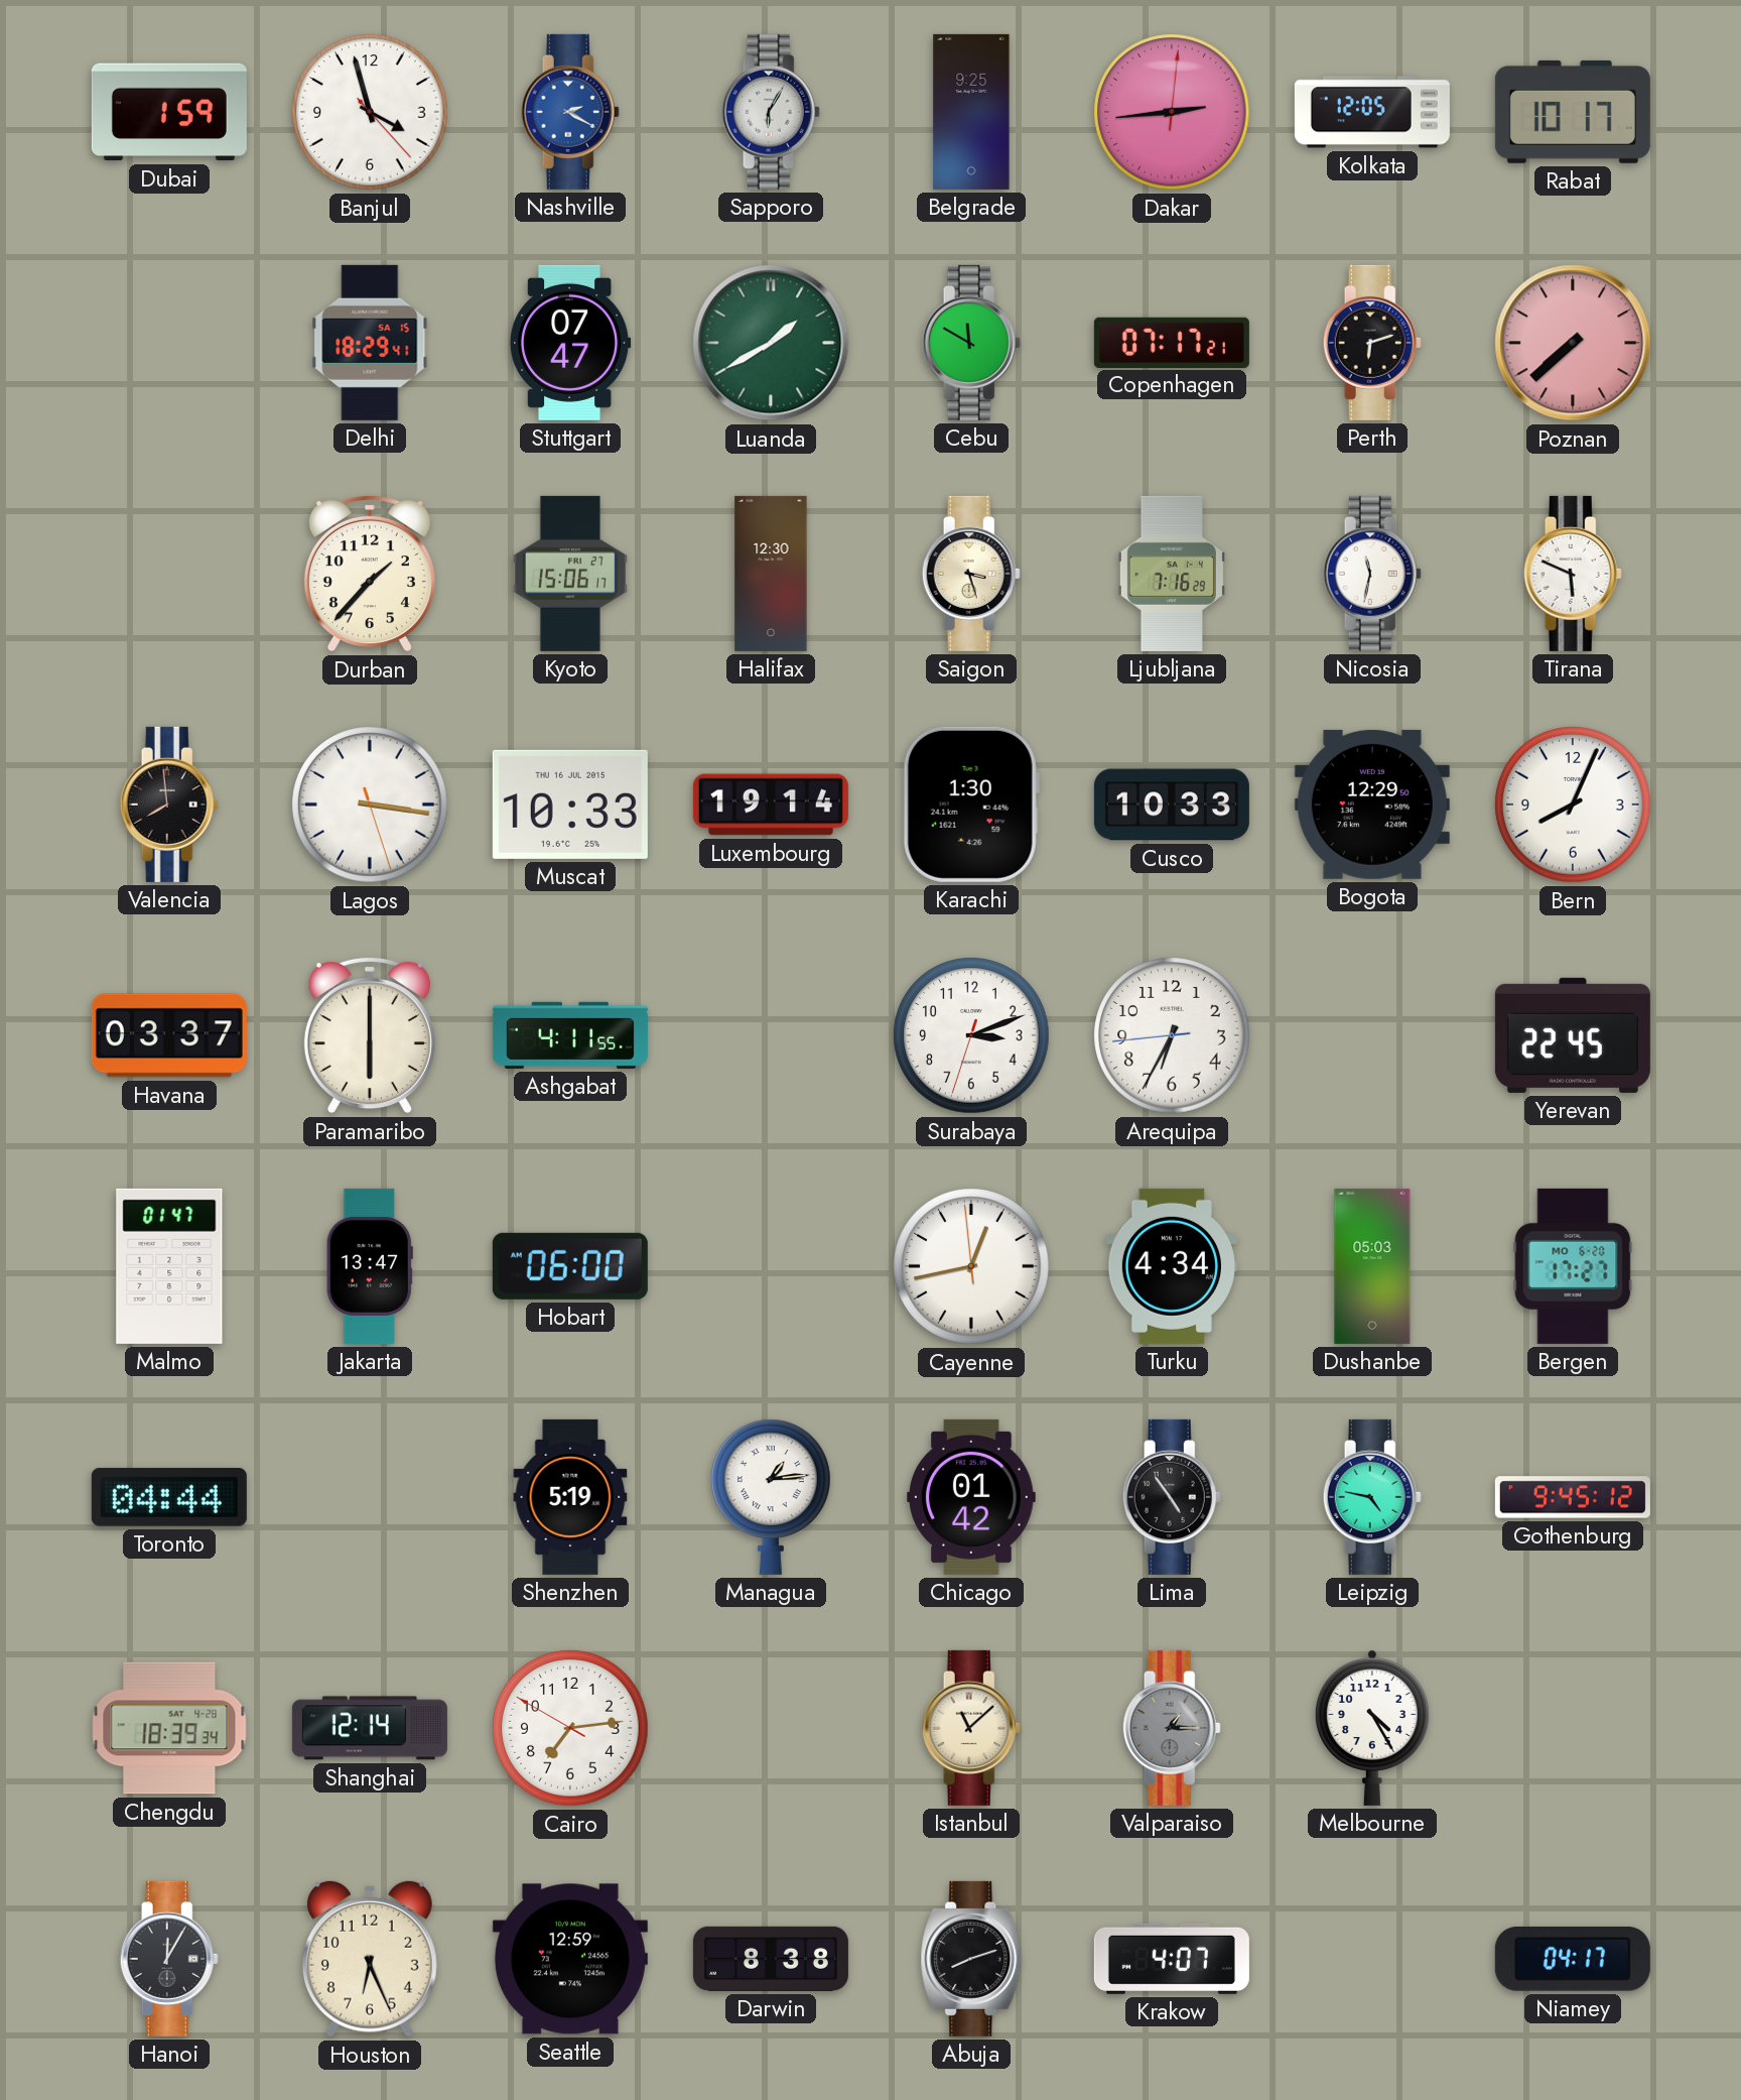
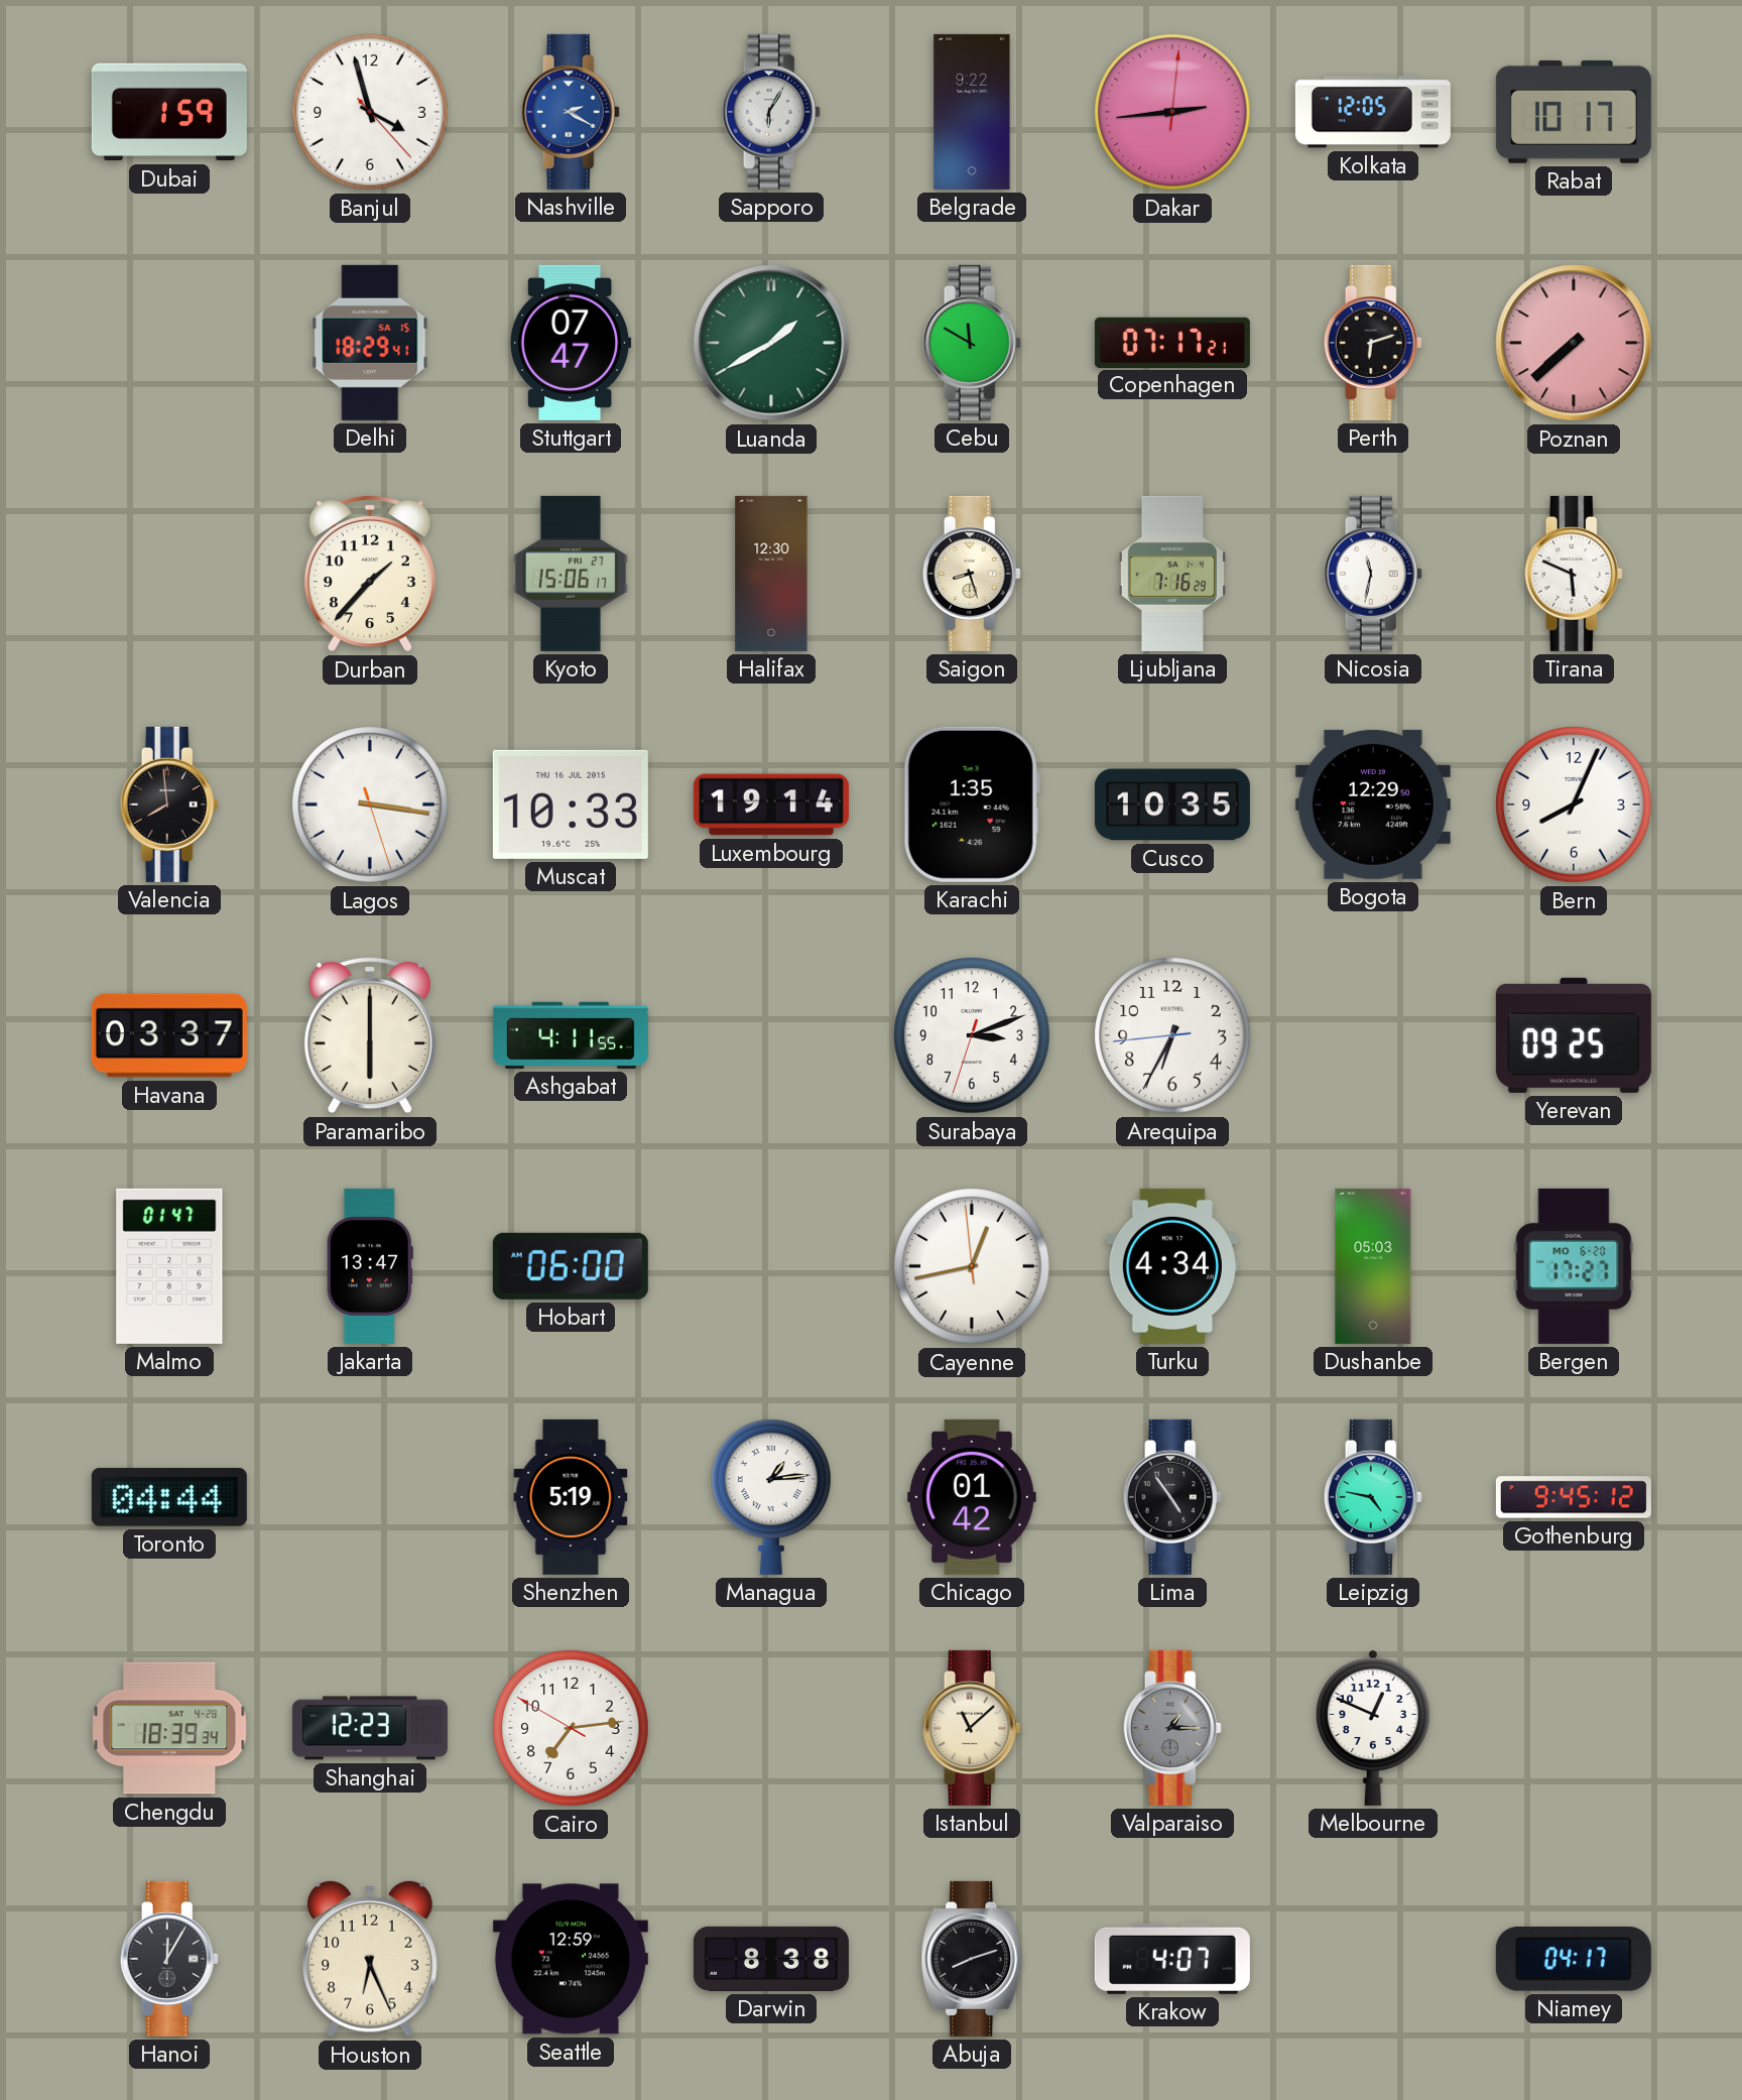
Belgrade: 9:25 -> 9:22 (972, 112)
Saigon: 3:27 -> 8:27 (972, 574)
Karachi: 1:30 -> 1:35 (972, 805)
Cusco: 10:33 -> 10:35 (1172, 805)
Yerevan: 22:45 -> 09:25 (1574, 1035)
Shanghai: 12:14 -> 12:23 (370, 1728)
Melbourne: 4:25 -> 12:49 (1373, 1728)
